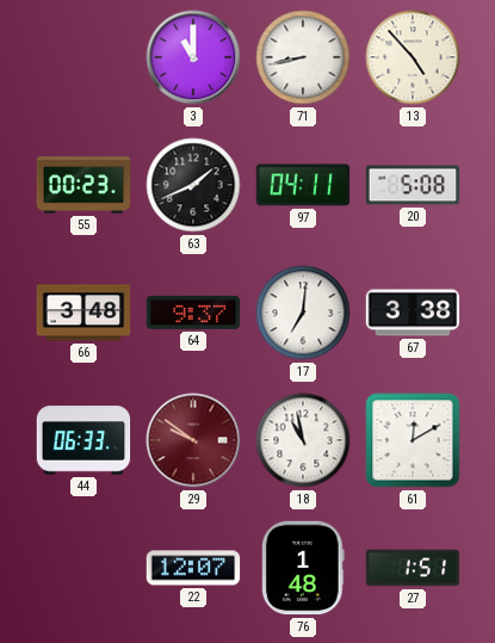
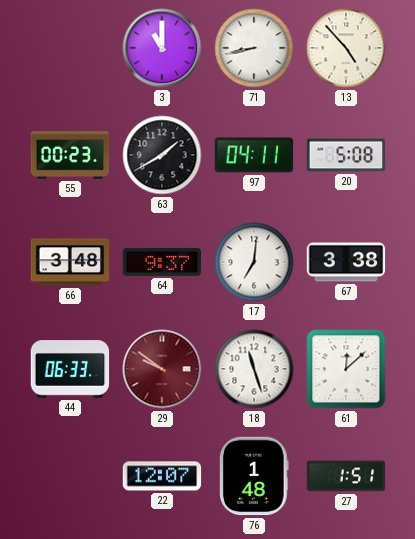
63: 1:41 -> 1:40 (162, 155)
18: 10:58 -> 11:27 (254, 369)
61: 12:10 -> 12:08 (346, 369)
